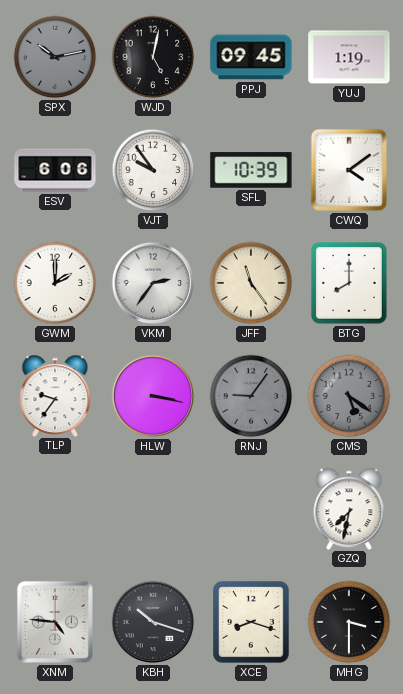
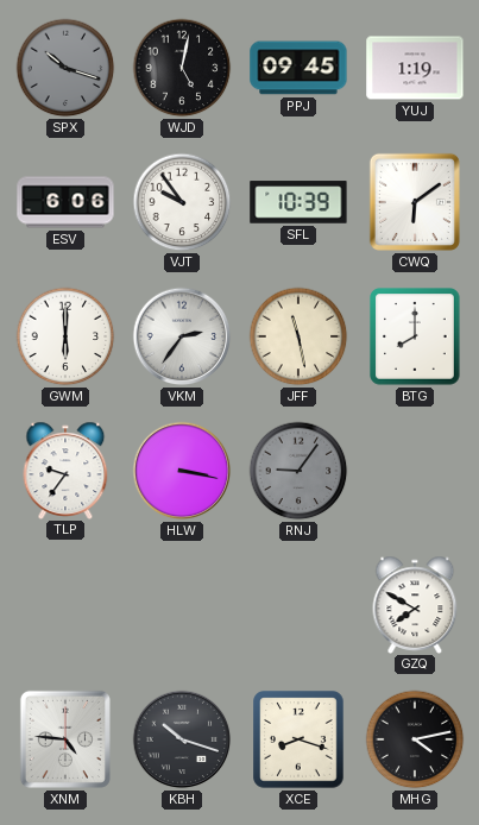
SPX: 10:13 -> 10:18 (65, 68)
CWQ: 4:09 -> 6:09 (415, 202)
GWM: 2:00 -> 6:00 (65, 336)
JFF: 11:24 -> 11:28 (298, 336)
CMS: 5:21 -> none (349, 396)
GZQ: 7:32 -> 7:50 (415, 604)
MHG: 3:30 -> 4:13 (415, 739)
